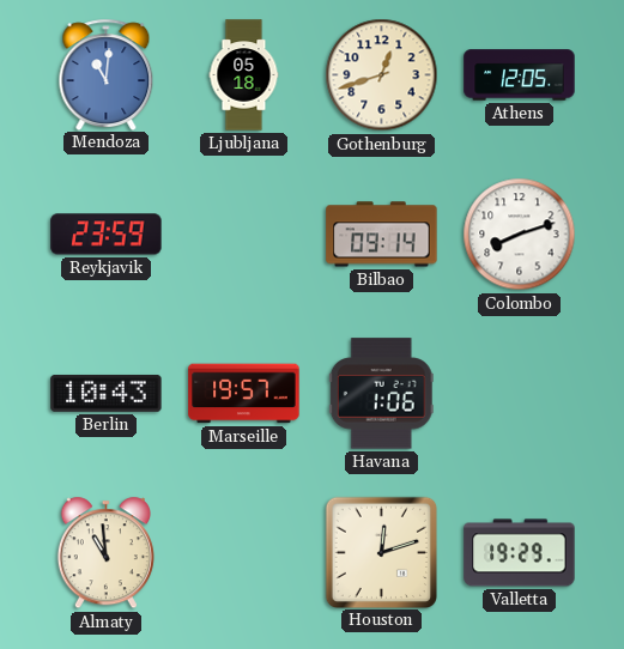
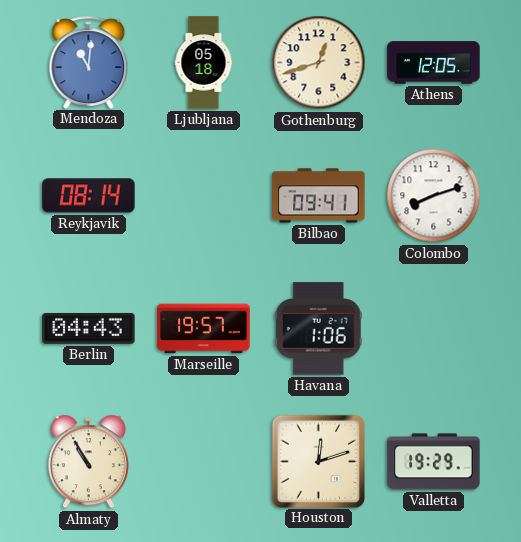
Reykjavik: 23:59 -> 08:14 (89, 196)
Bilbao: 09:14 -> 09:41 (319, 196)
Berlin: 10:43 -> 04:43 (89, 328)
Almaty: 10:59 -> 10:55 (88, 462)
